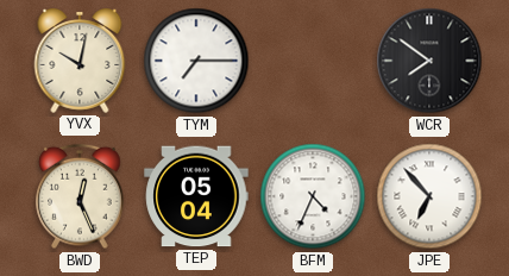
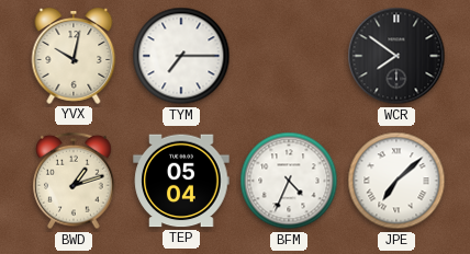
BWD: 12:26 -> 1:12 (74, 181)
JPE: 6:53 -> 7:08 (396, 181)
